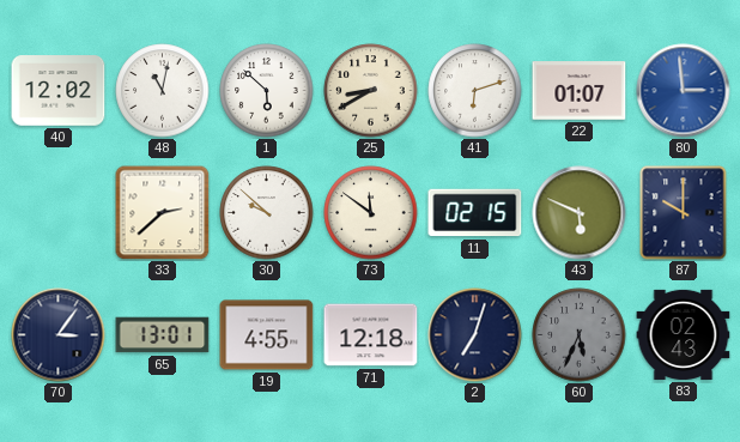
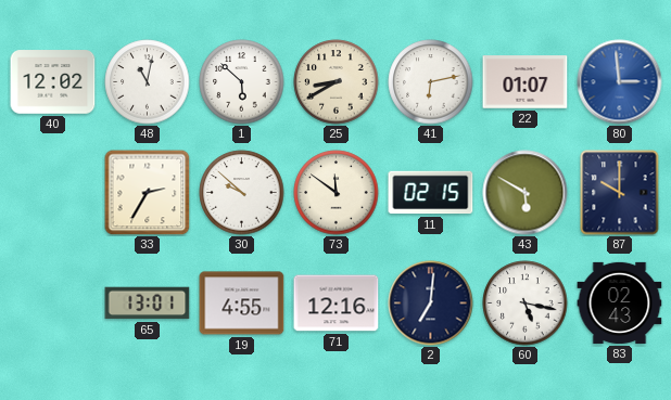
41: 6:12 -> 6:13 (431, 82)
33: 2:38 -> 2:35 (148, 193)
43: 5:49 -> 5:50 (526, 193)
70: 3:06 -> none (59, 335)
71: 12:18 -> 12:16 (337, 304)
2: 7:03 -> 7:01 (431, 304)
60: 5:34 -> 5:17 (526, 304)
60 dial: grey -> white (526, 304)
